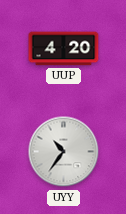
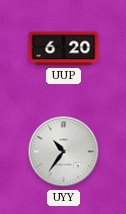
UUP: 4:20 -> 6:20 (64, 49)
